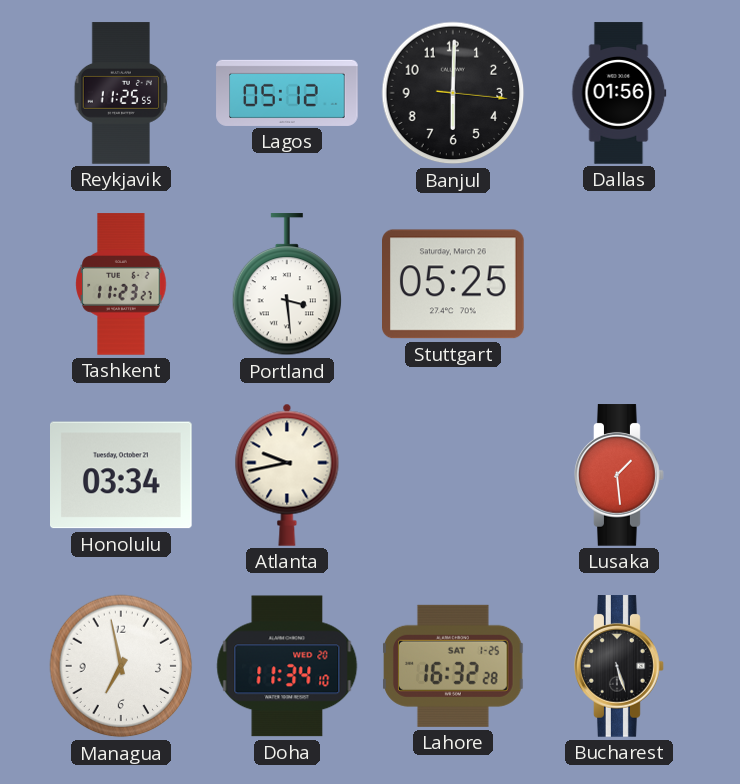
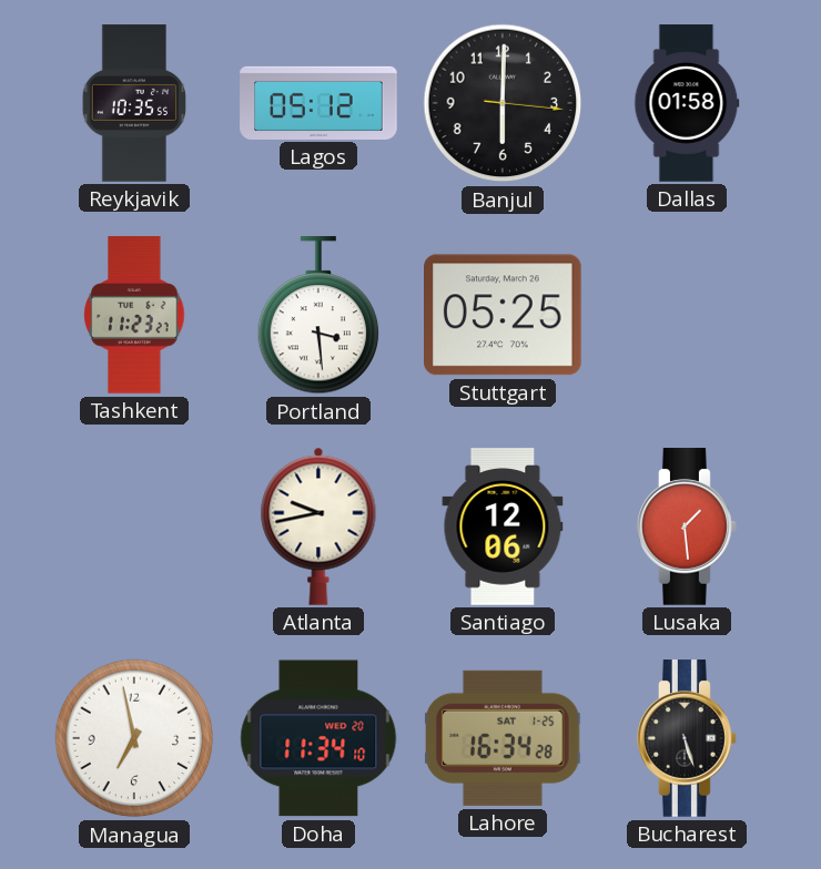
Reykjavik: 11:25 -> 10:35 (133, 103)
Dallas: 01:56 -> 01:58 (687, 103)
Honolulu: 03:34 -> none (122, 475)
Santiago: none -> 12:06 (503, 526)
Lahore: 16:32 -> 16:34 (504, 738)
